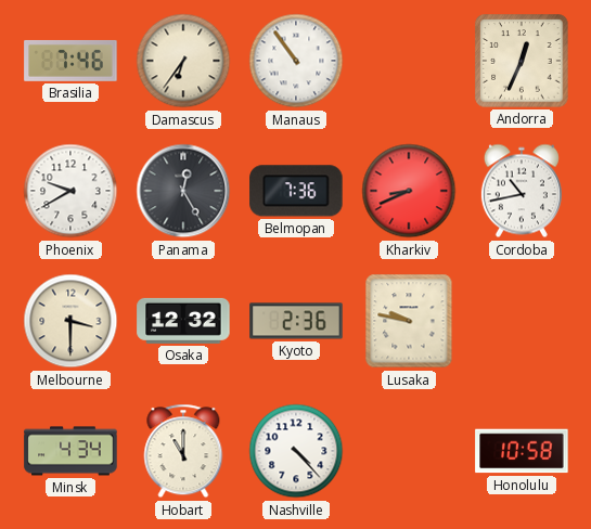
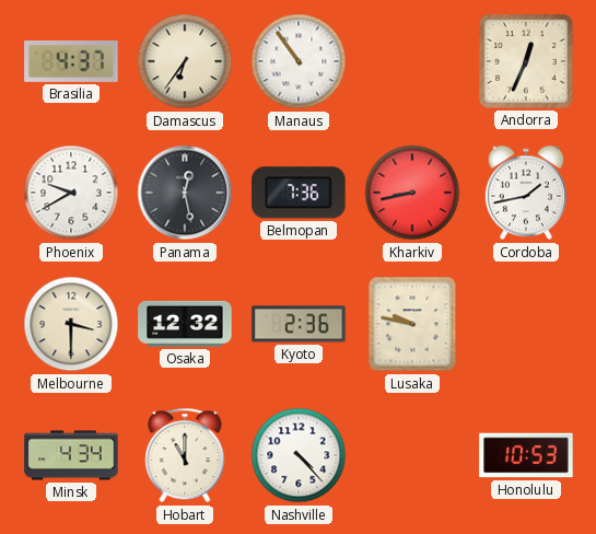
Brasilia: 7:46 -> 4:37 (71, 61)
Panama: 12:25 -> 12:28 (185, 193)
Kharkiv: 8:41 -> 8:43 (412, 193)
Cordoba: 10:43 -> 1:43 (526, 193)
Honolulu: 10:58 -> 10:53 (526, 455)
